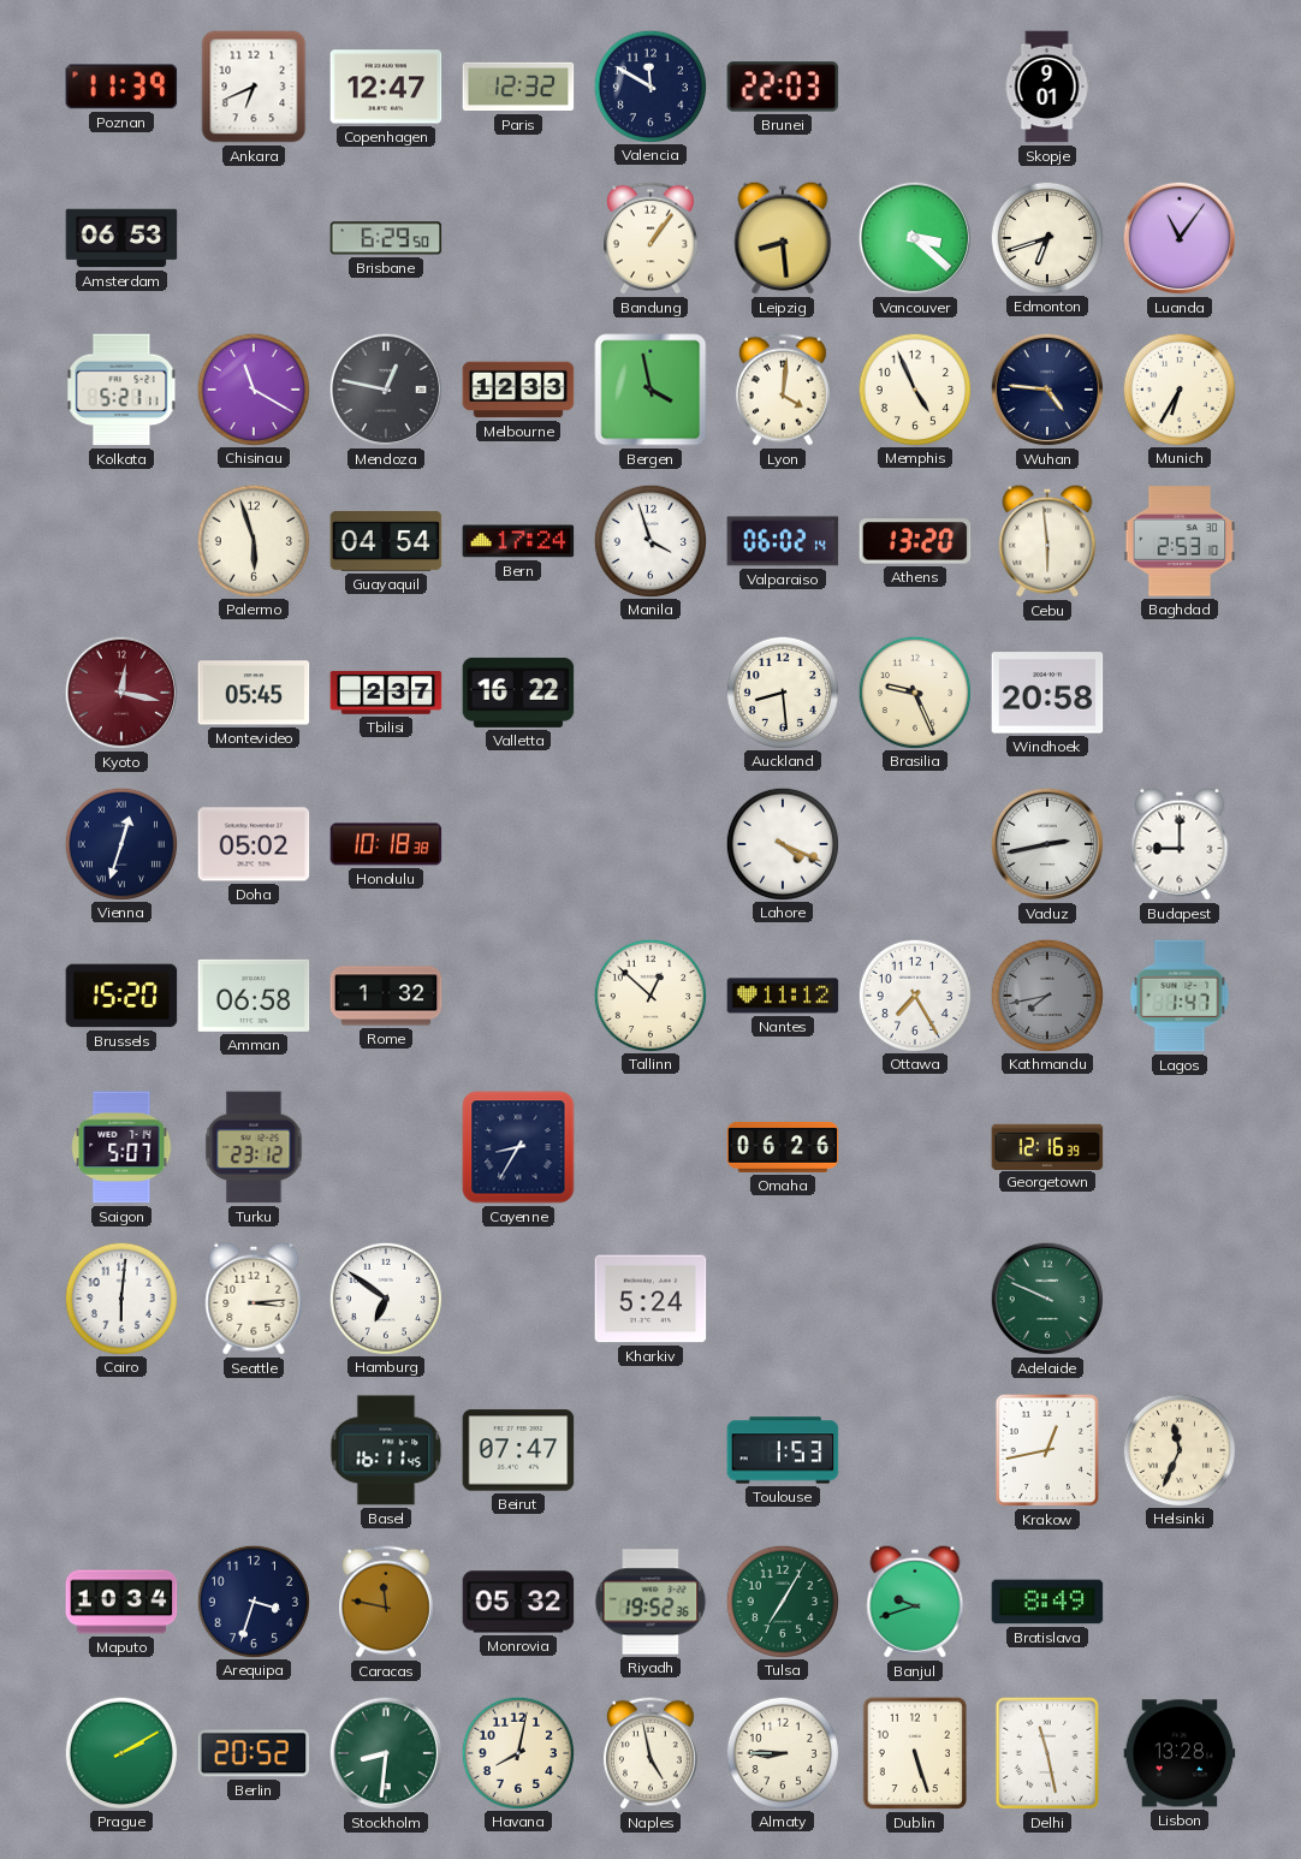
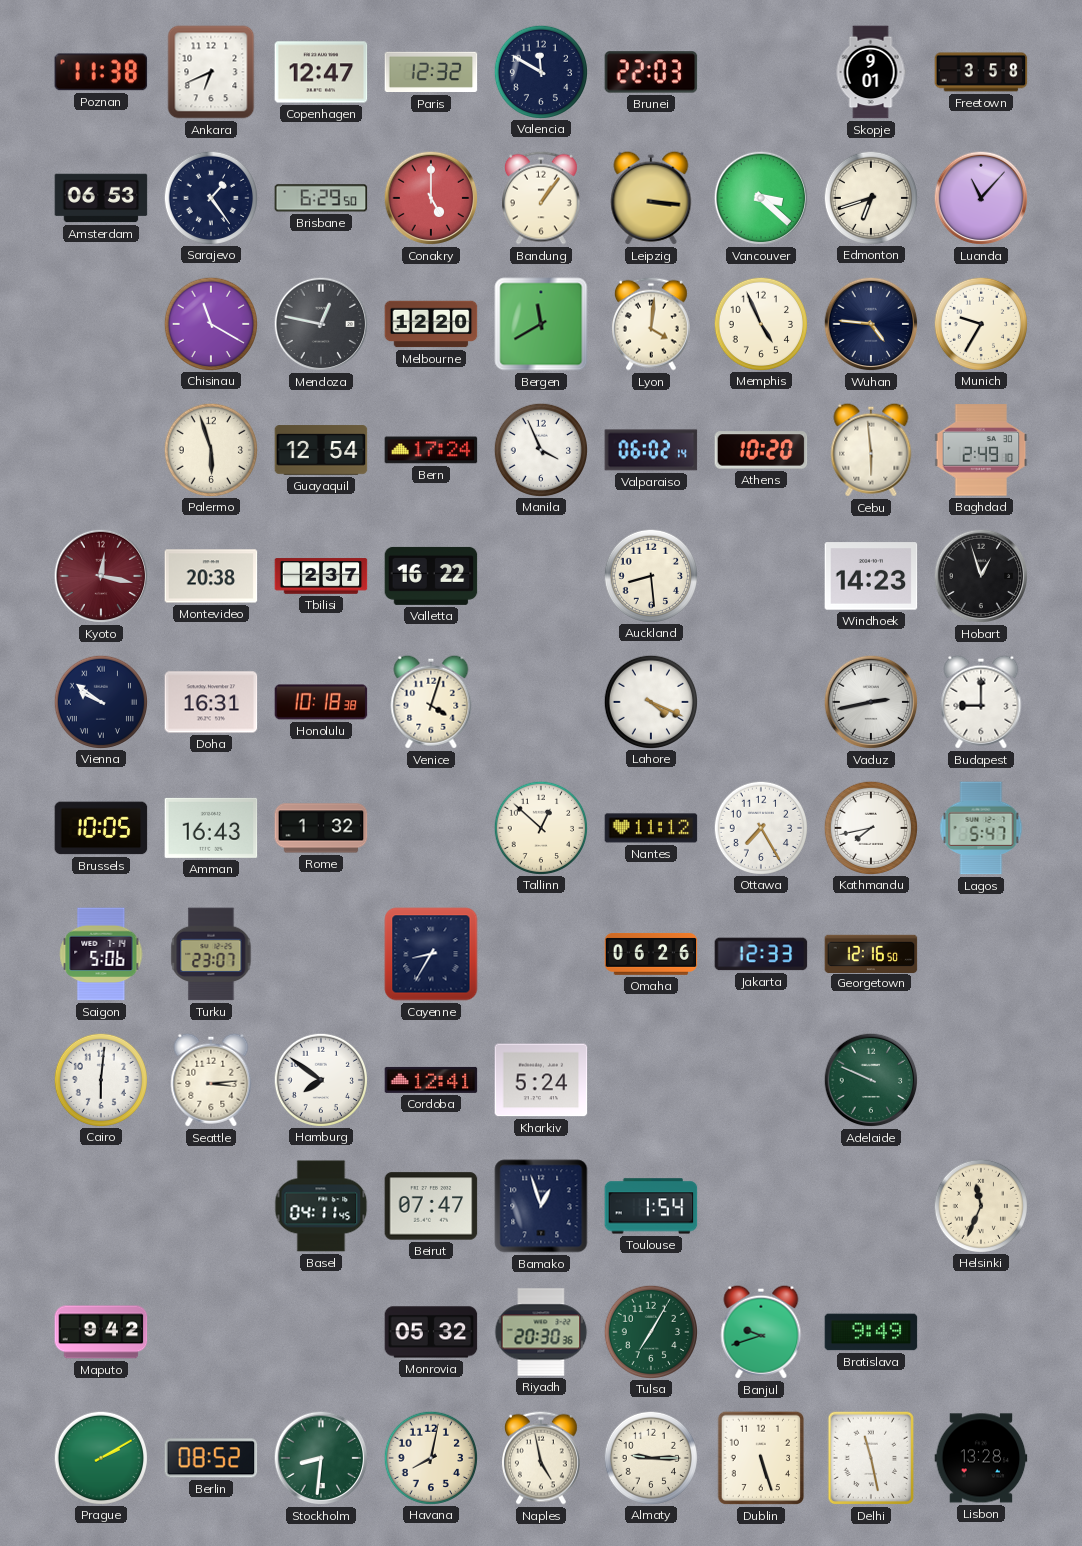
Poznan: 11:39 -> 11:38 (101, 72)
Freetown: none -> 3:58 (981, 72)
Sarajevo: none -> 1:24 (210, 197)
Conakry: none -> 5:00 (431, 198)
Leipzig: 8:29 -> 3:16 (651, 198)
Luanda: 11:06 -> 11:07 (981, 198)
Kolkata: 5:21 -> none (121, 390)
Melbourne: 12:33 -> 12:20 (431, 324)
Bergen: 3:58 -> 11:40 (541, 324)
Munich: 6:35 -> 9:35 (980, 323)
Guayaquil: 04:54 -> 12:54 (321, 450)
Manila: 3:57 -> 3:56 (540, 449)
Athens: 13:20 -> 10:20 (761, 450)
Baghdad: 2:53 -> 2:49 (981, 450)
Montevideo: 05:45 -> 20:38 (211, 576)
Brasilia: 9:26 -> none (914, 691)
Windhoek: 20:58 -> 14:23 (871, 576)
Hobart: none -> 12:57 (981, 576)
Vienna: 12:33 -> 9:51 (100, 701)
Doha: 05:02 -> 16:31 (211, 702)
Venice: none -> 4:03 (431, 702)
Brussels: 15:20 -> 10:05 (101, 828)
Amman: 06:58 -> 16:43 (211, 828)
Kathmandu dial: grey -> white (870, 827)
Lagos: 1:47 -> 5:47 (981, 828)
Saigon: 5:07 -> 5:06 (101, 954)
Turku: 23:12 -> 23:07 (211, 954)
Jakarta: none -> 12:33 (761, 954)
Georgetown: 12:16:39 -> 12:16:50 (871, 953)
Hamburg: 6:51 -> 7:51 (320, 1079)
Cordoba: none -> 12:41 (431, 1080)
Basel: 16:11 -> 04:11 (321, 1206)
Bamako: none -> 12:57 (541, 1206)
Toulouse: 1:53 -> 1:54 (651, 1206)
Krakow: 12:43 -> none (1047, 1450)
Maputo: 10:34 -> 9:42 (101, 1332)
Arequipa: 3:33 -> none (253, 1600)
Caracas: 11:47 -> none (386, 1602)
Riyadh: 19:52 -> 20:30 (541, 1332)
Bratislava: 8:49 -> 9:49 (871, 1332)
Berlin: 20:52 -> 08:52 (211, 1458)
Almaty: 8:45 -> 9:15 (650, 1457)
